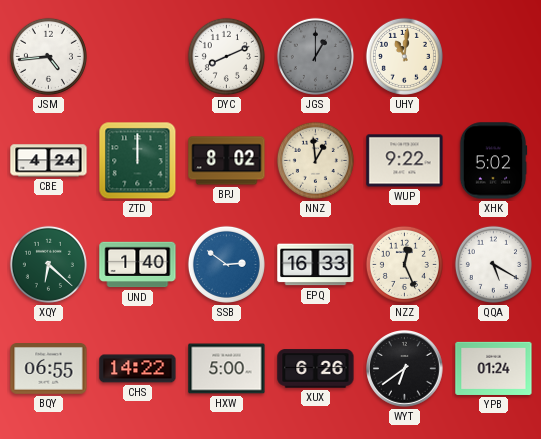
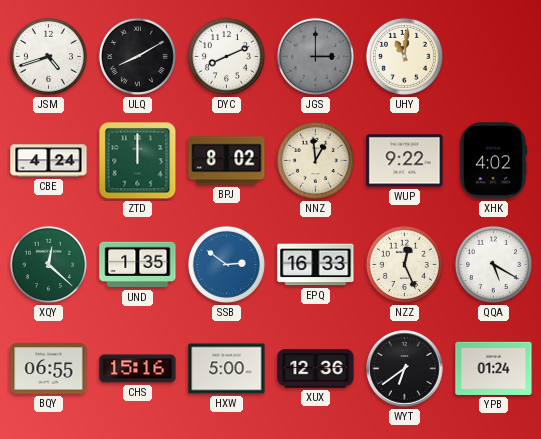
JSM: 4:44 -> 4:42 (48, 56)
ULQ: none -> 8:10 (137, 56)
JGS: 1:00 -> 3:00 (315, 56)
XHK: 5:02 -> 4:02 (493, 161)
XQY: 6:22 -> 12:22 (48, 264)
UND: 1:40 -> 1:35 (138, 265)
CHS: 14:22 -> 15:16 (138, 369)
XUX: 6:26 -> 12:36 (316, 369)
